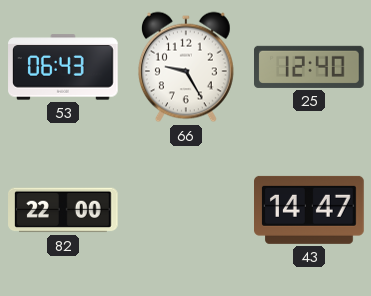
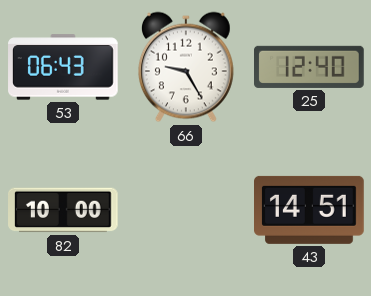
82: 22:00 -> 10:00 (64, 210)
43: 14:47 -> 14:51 (310, 210)
